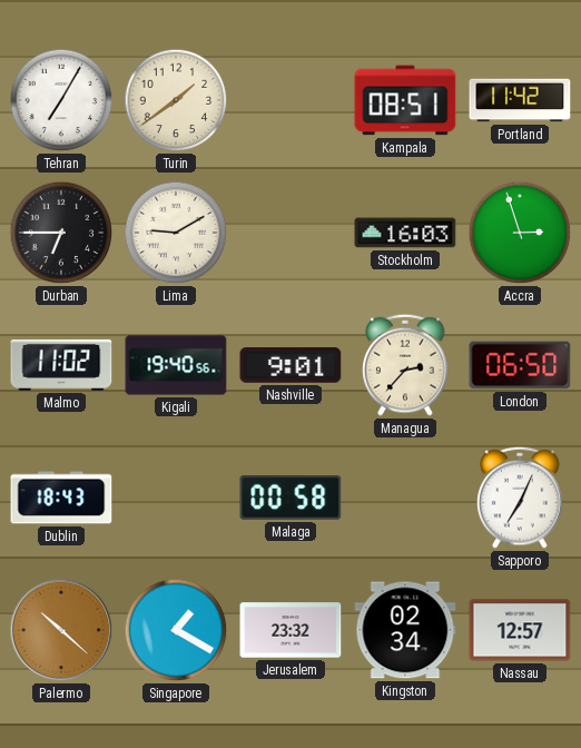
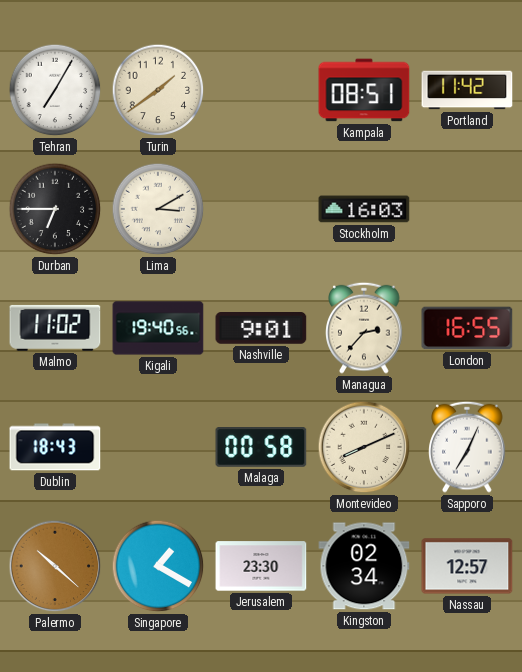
Lima: 9:10 -> 3:10 (158, 209)
Accra: 2:57 -> none (520, 233)
London: 06:50 -> 16:55 (467, 328)
Montevideo: none -> 8:11 (364, 447)
Jerusalem: 23:32 -> 23:30 (261, 566)
